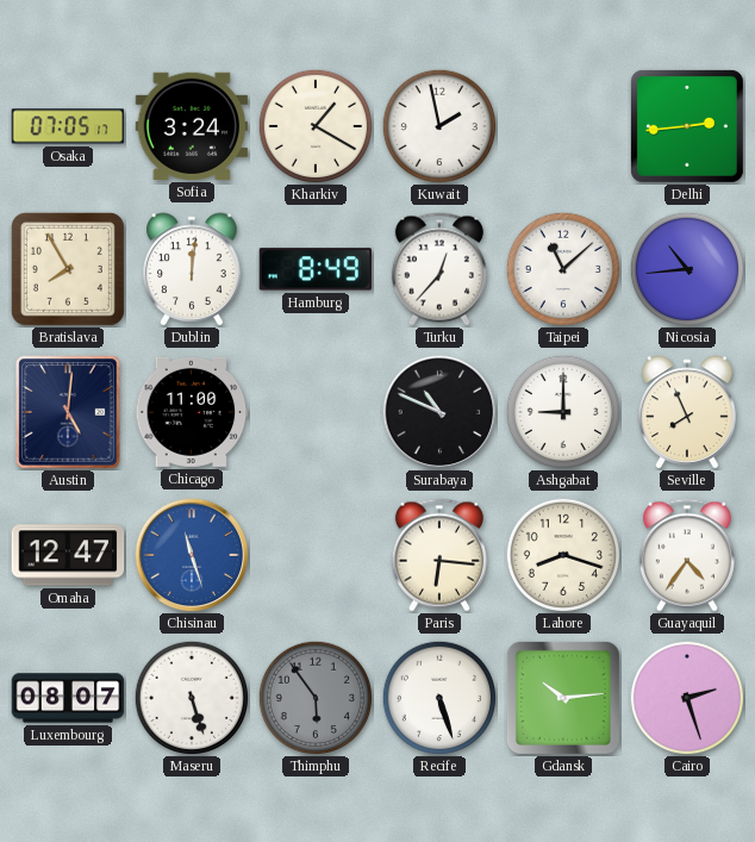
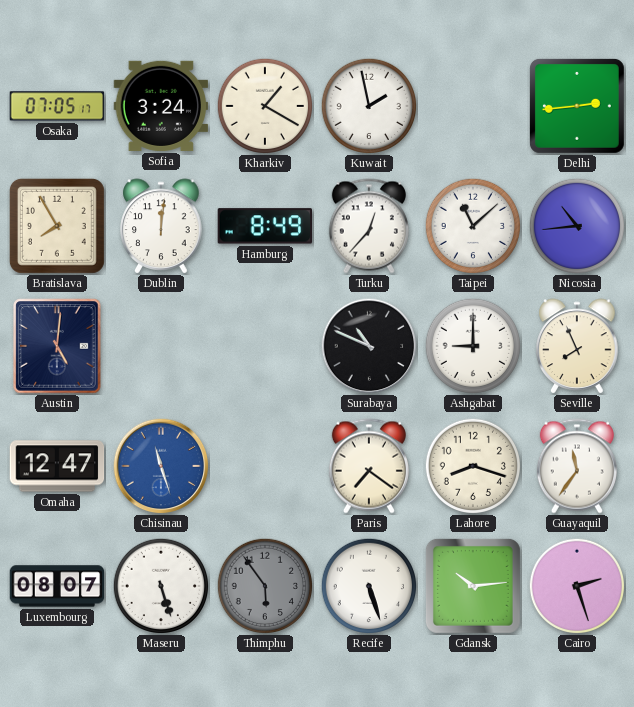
Chicago: 11:00 -> none (192, 412)
Paris: 6:16 -> 7:21 (369, 466)
Guayaquil: 4:36 -> 11:36 (577, 466)
